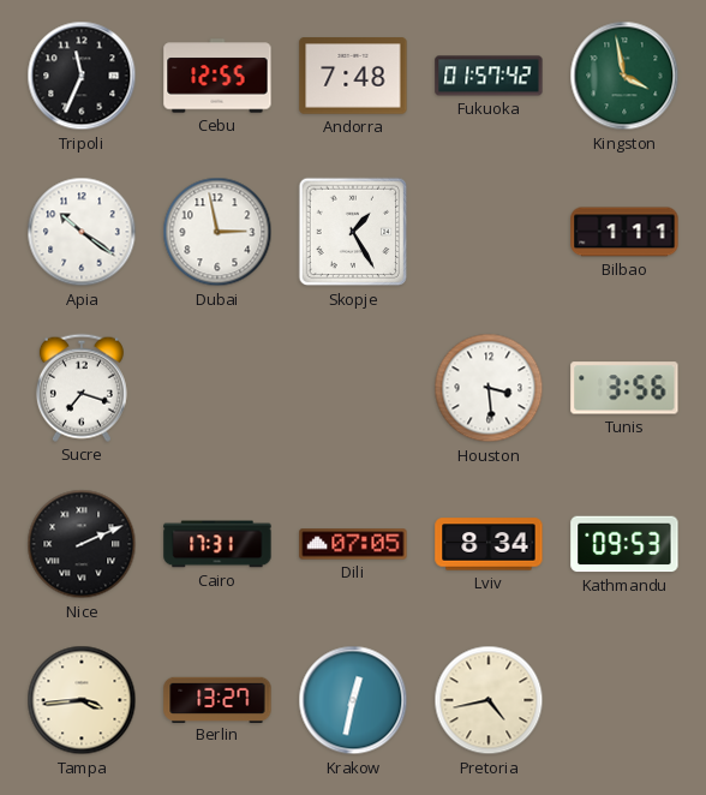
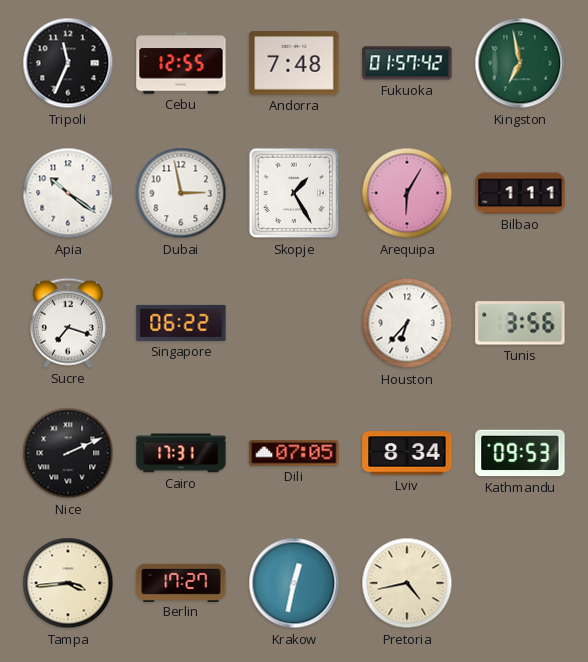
Kingston: 3:58 -> 6:58 (520, 63)
Arequipa: none -> 6:05 (407, 193)
Singapore: none -> 06:22 (181, 323)
Houston: 3:29 -> 6:37 (407, 323)
Berlin: 13:27 -> 17:27 (181, 582)
